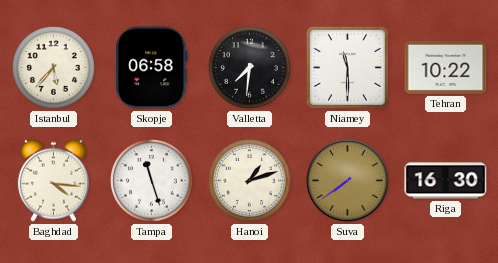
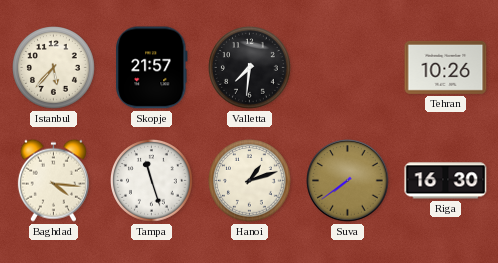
Skopje: 06:58 -> 21:57 (152, 68)
Niamey: 11:30 -> none (347, 67)
Tehran: 10:22 -> 10:26 (446, 67)
